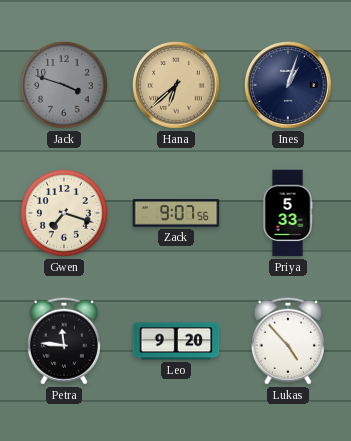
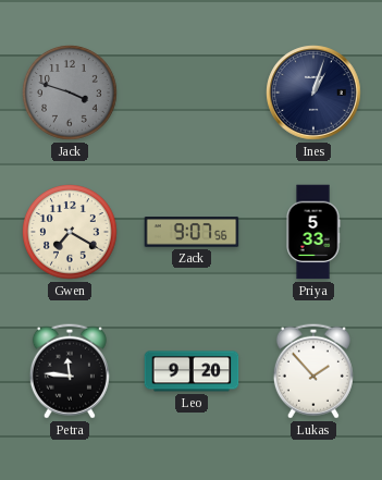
Hana: 6:38 -> none (176, 85)
Gwen: 7:18 -> 7:20 (71, 233)
Lukas: 4:53 -> 1:53 (313, 371)
